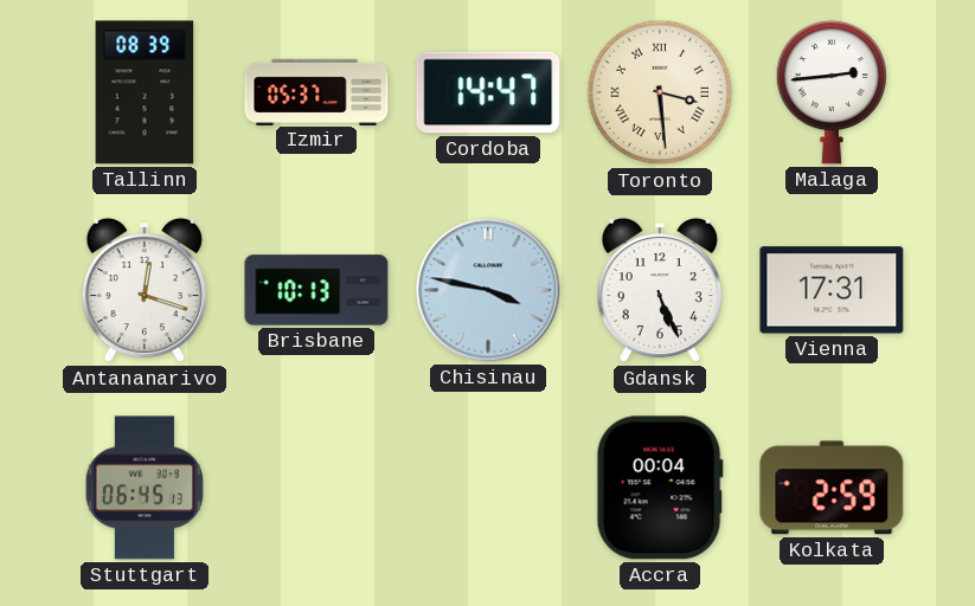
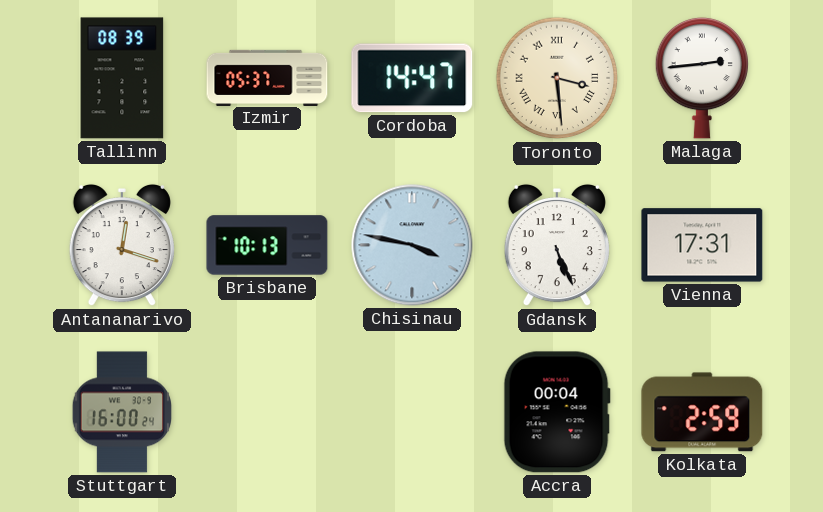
Stuttgart: 06:45 -> 16:00 (122, 412)
